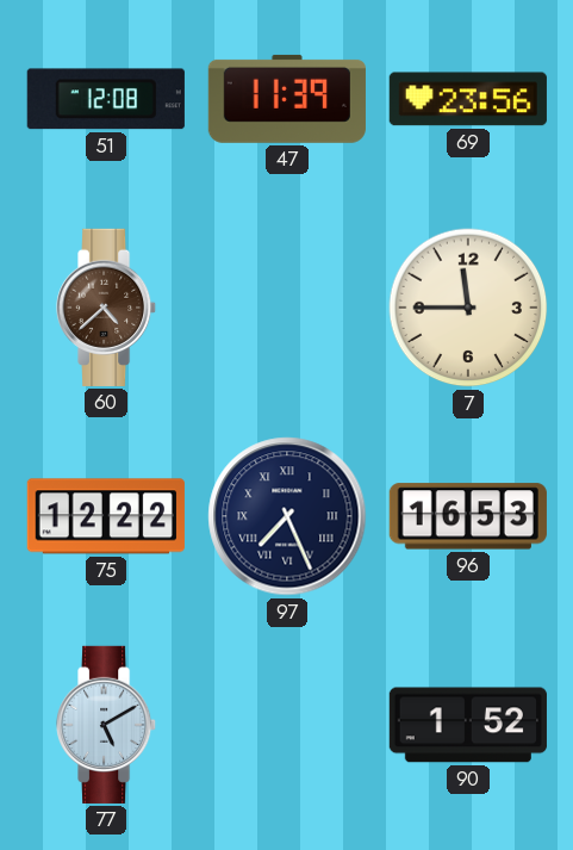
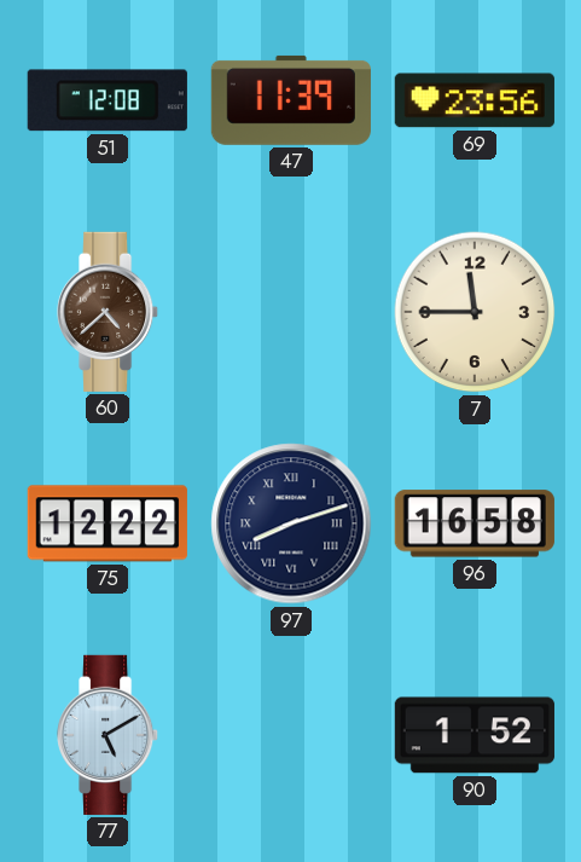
97: 7:26 -> 8:12 (291, 523)
96: 16:53 -> 16:58 (475, 523)
